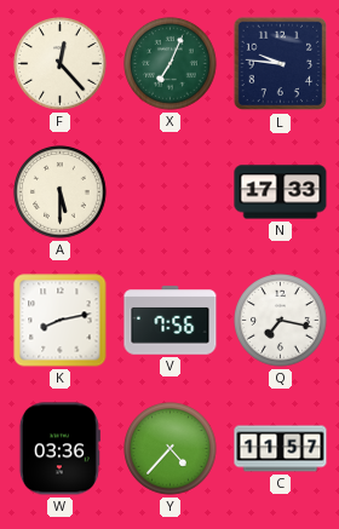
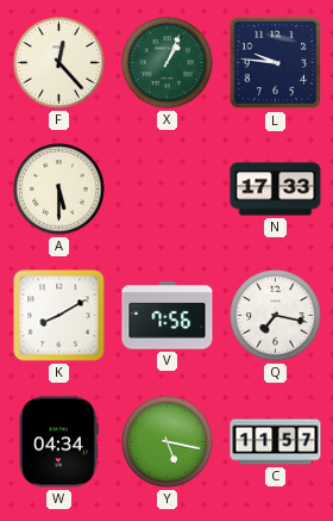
X: 7:04 -> 1:04 (168, 63)
K: 8:13 -> 8:10 (59, 316)
W: 03:36 -> 04:34 (58, 442)
Y: 4:37 -> 5:17 (168, 442)
